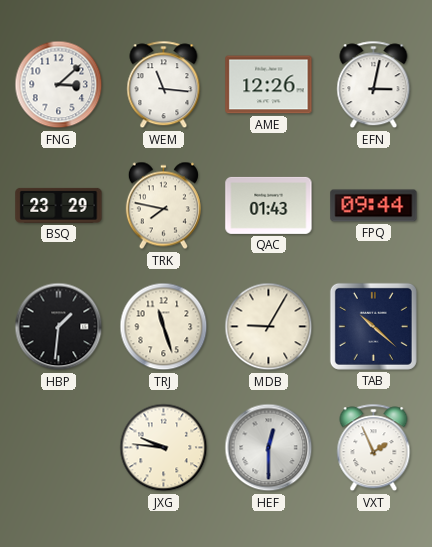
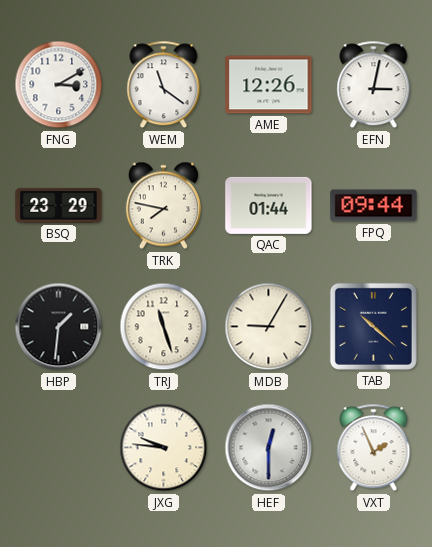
FNG: 3:08 -> 3:10 (59, 85)
WEM: 11:16 -> 11:21 (164, 85)
QAC: 01:43 -> 01:44 (269, 205)
